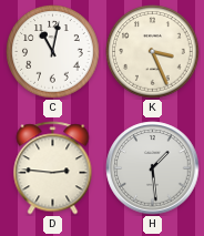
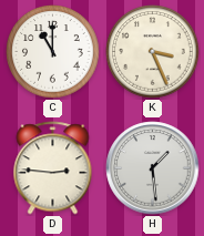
C: 11:02 -> 11:00 (53, 52)
